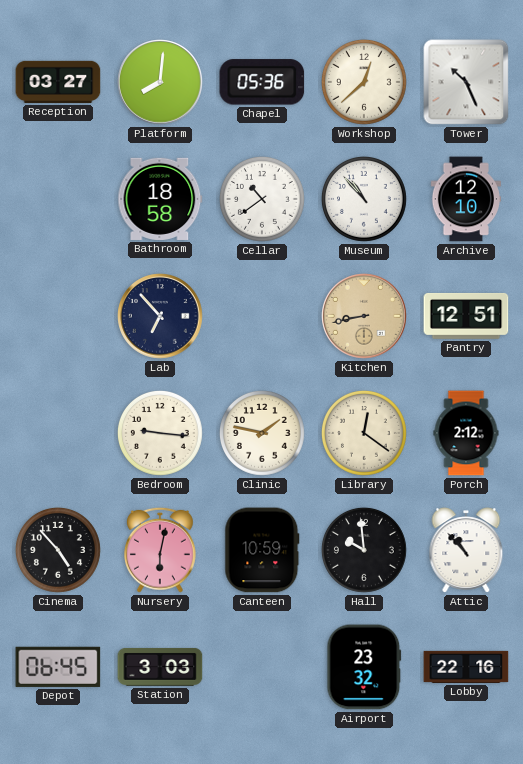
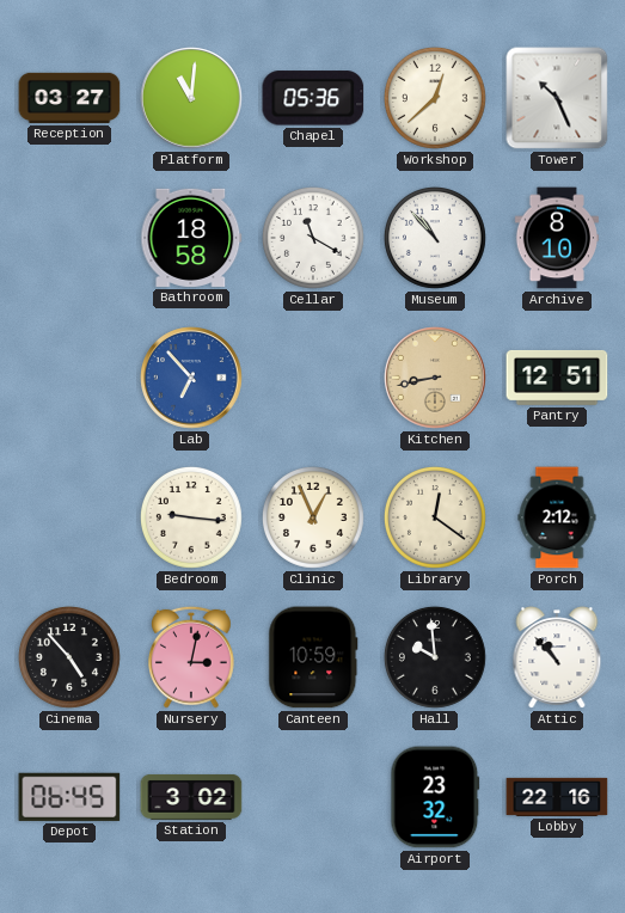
Platform: 8:01 -> 11:01 (191, 98)
Cellar: 10:39 -> 11:20 (313, 238)
Archive: 12:10 -> 8:10 (556, 238)
Lab dial: navy -> blue (191, 378)
Clinic: 1:47 -> 12:56 (313, 517)
Nursery: 6:02 -> 3:02 (191, 657)
Station: 3:03 -> 3:02 (191, 797)
